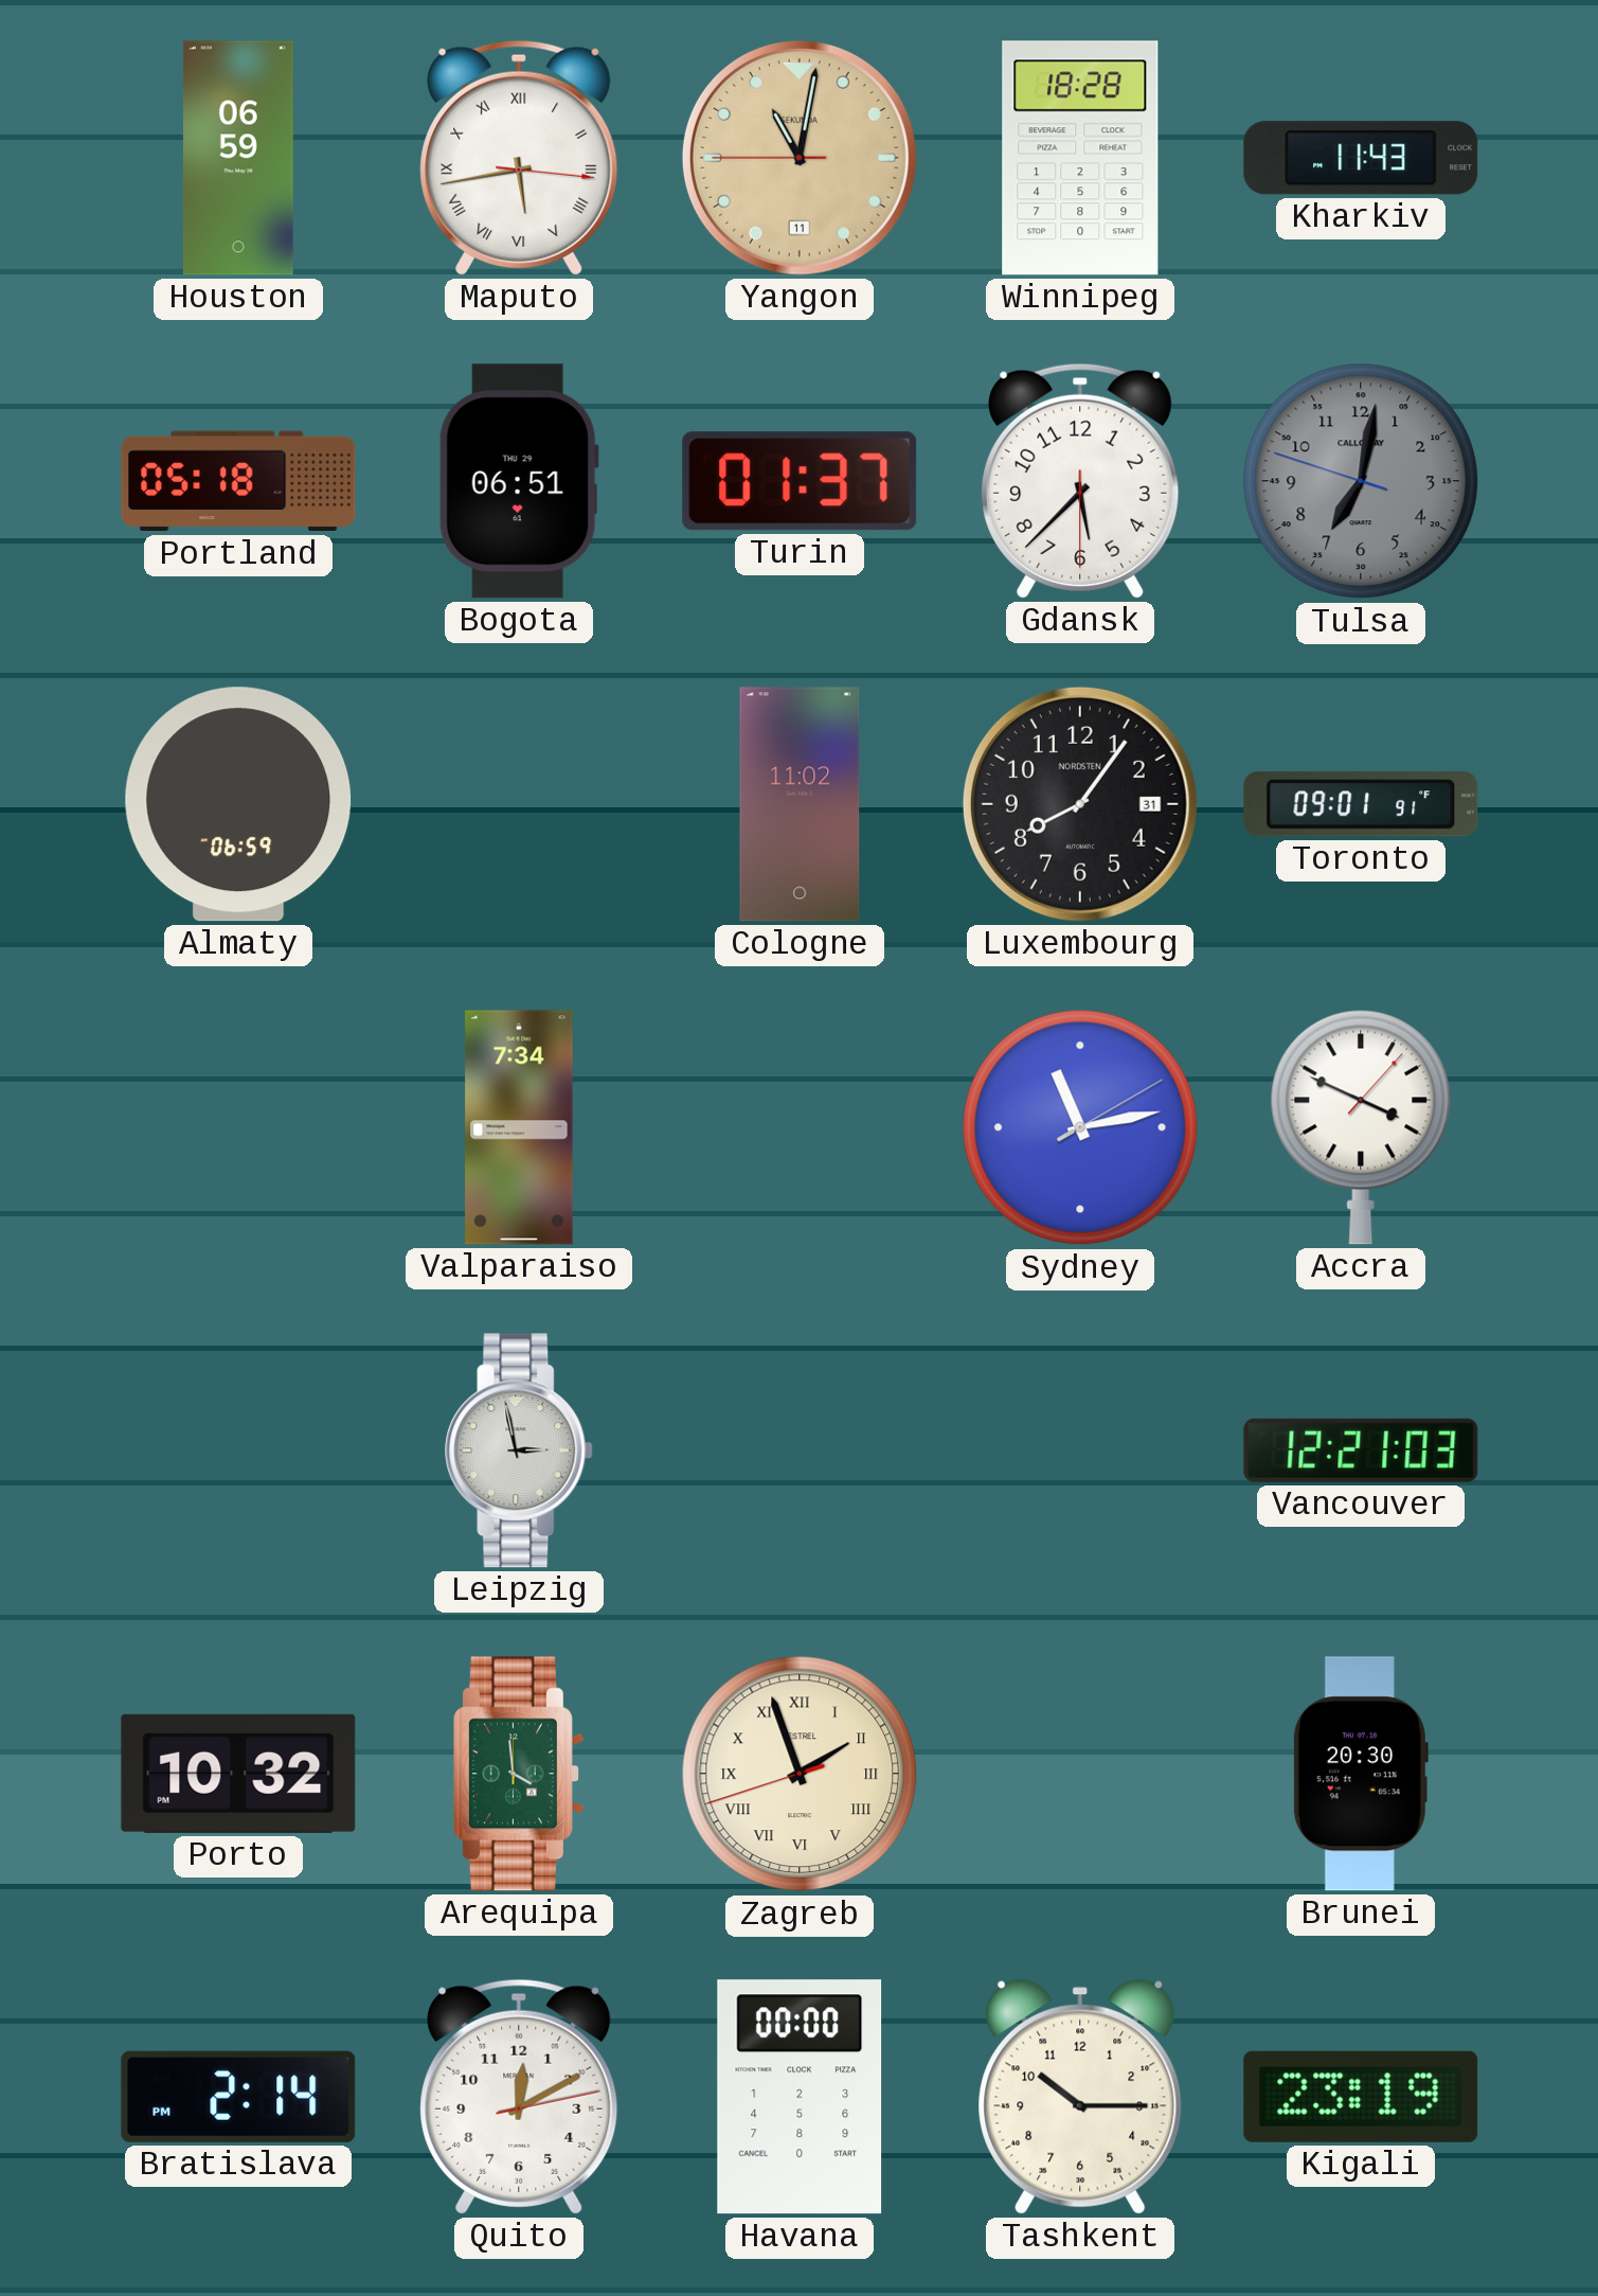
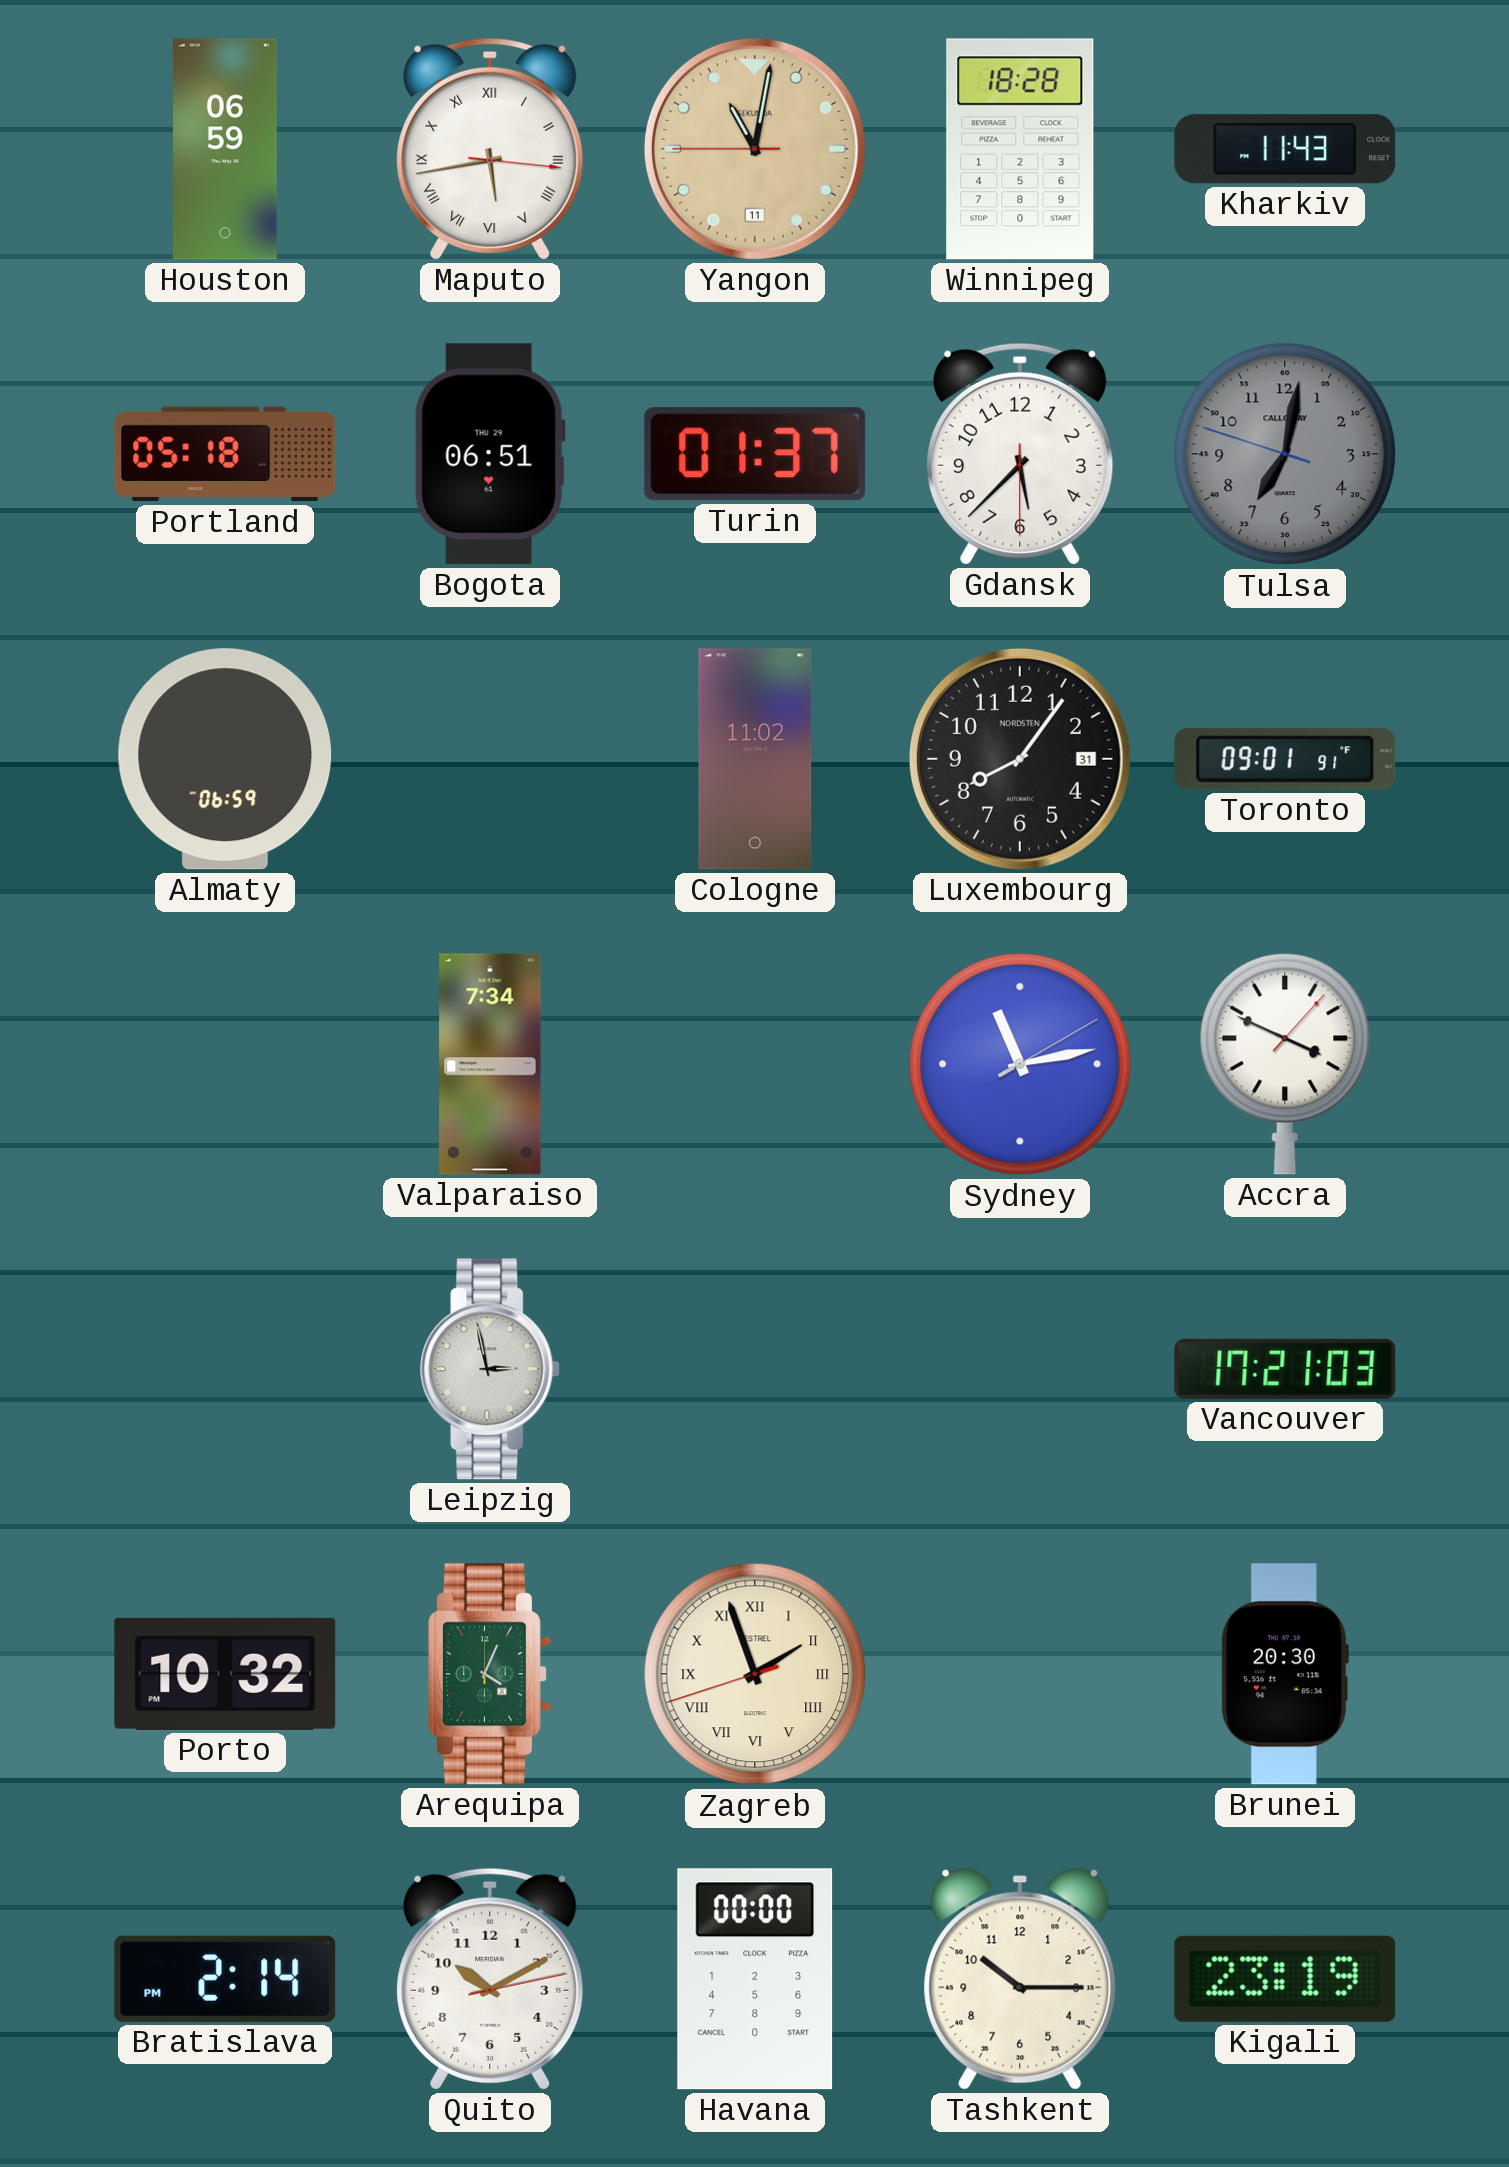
Vancouver: 12:21 -> 17:21 (1285, 1369)
Arequipa: 3:59 -> 4:04 (490, 1674)
Quito: 12:10 -> 10:10 (490, 1979)
